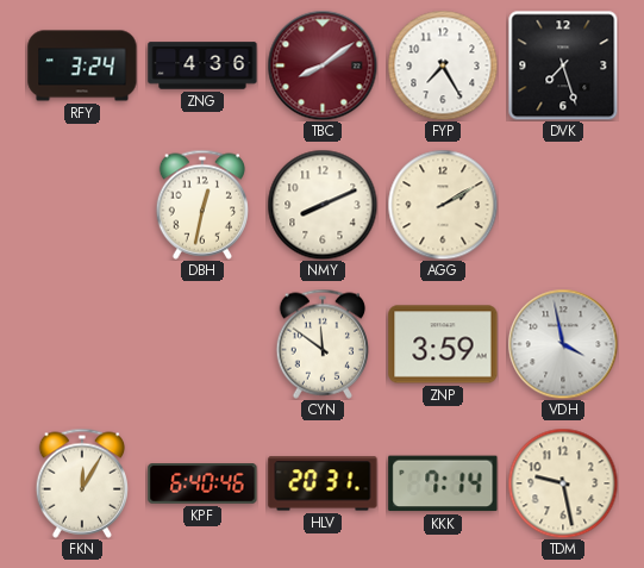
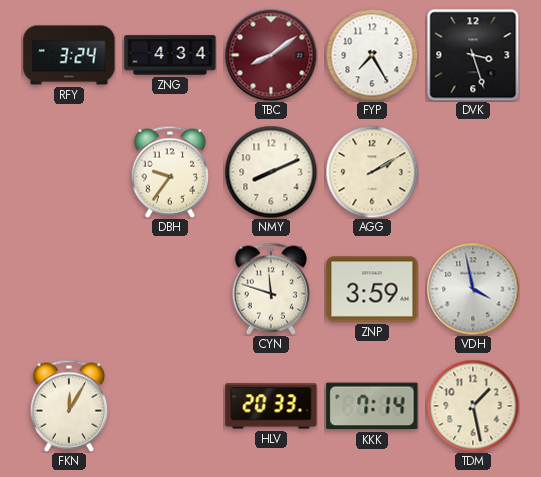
ZNG: 4:36 -> 4:34 (170, 55)
DVK: 7:27 -> 3:27 (473, 55)
DBH: 12:32 -> 9:36 (169, 172)
CYN: 11:51 -> 11:48 (270, 289)
KPF: 6:40 -> none (202, 483)
HLV: 20:31 -> 20:33 (271, 406)
TDM: 9:28 -> 1:28 (473, 406)
